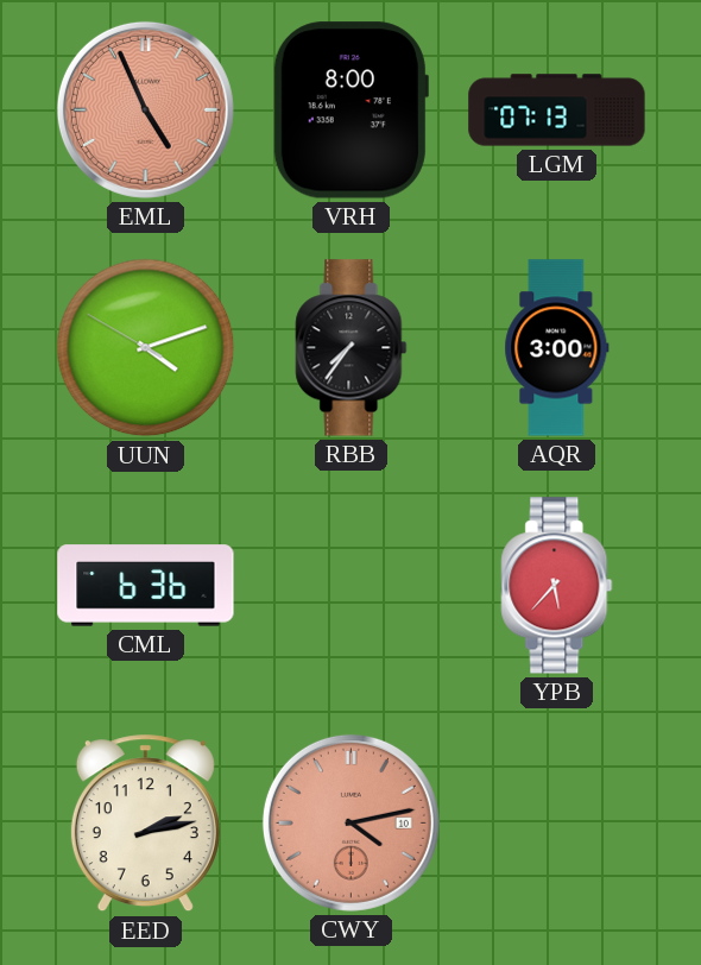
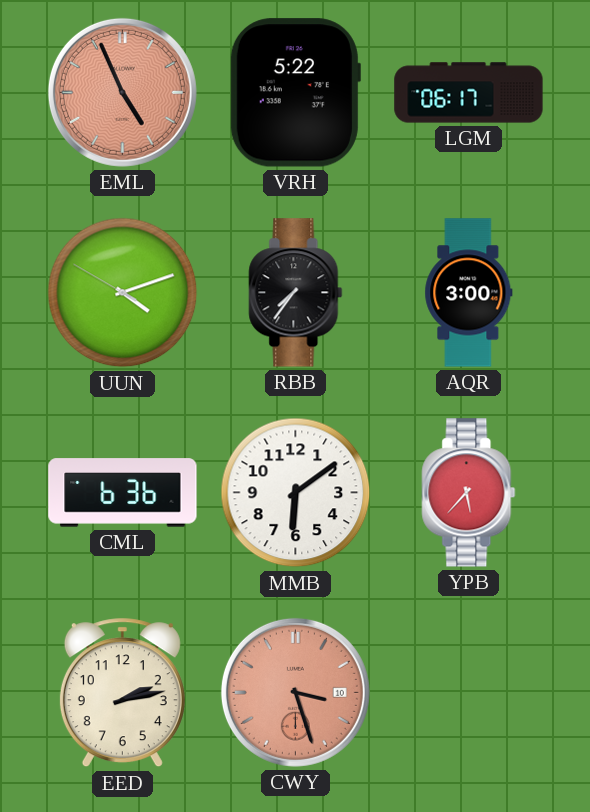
VRH: 8:00 -> 5:22 (295, 93)
LGM: 07:13 -> 06:17 (469, 93)
MMB: none -> 6:09 (296, 493)
CWY: 4:13 -> 3:27 (295, 692)
